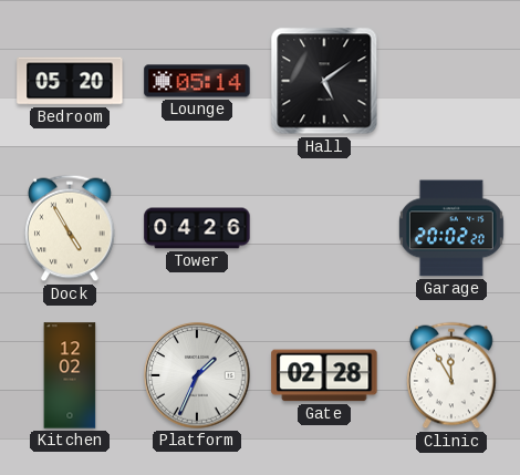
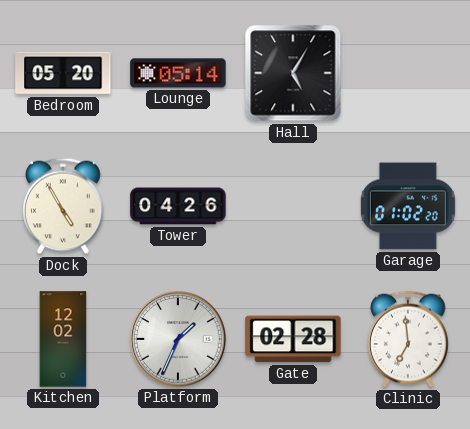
Hall: 5:09 -> 5:05 (293, 73)
Garage: 20:02 -> 01:02 (408, 206)
Clinic: 11:55 -> 6:59 (409, 339)
